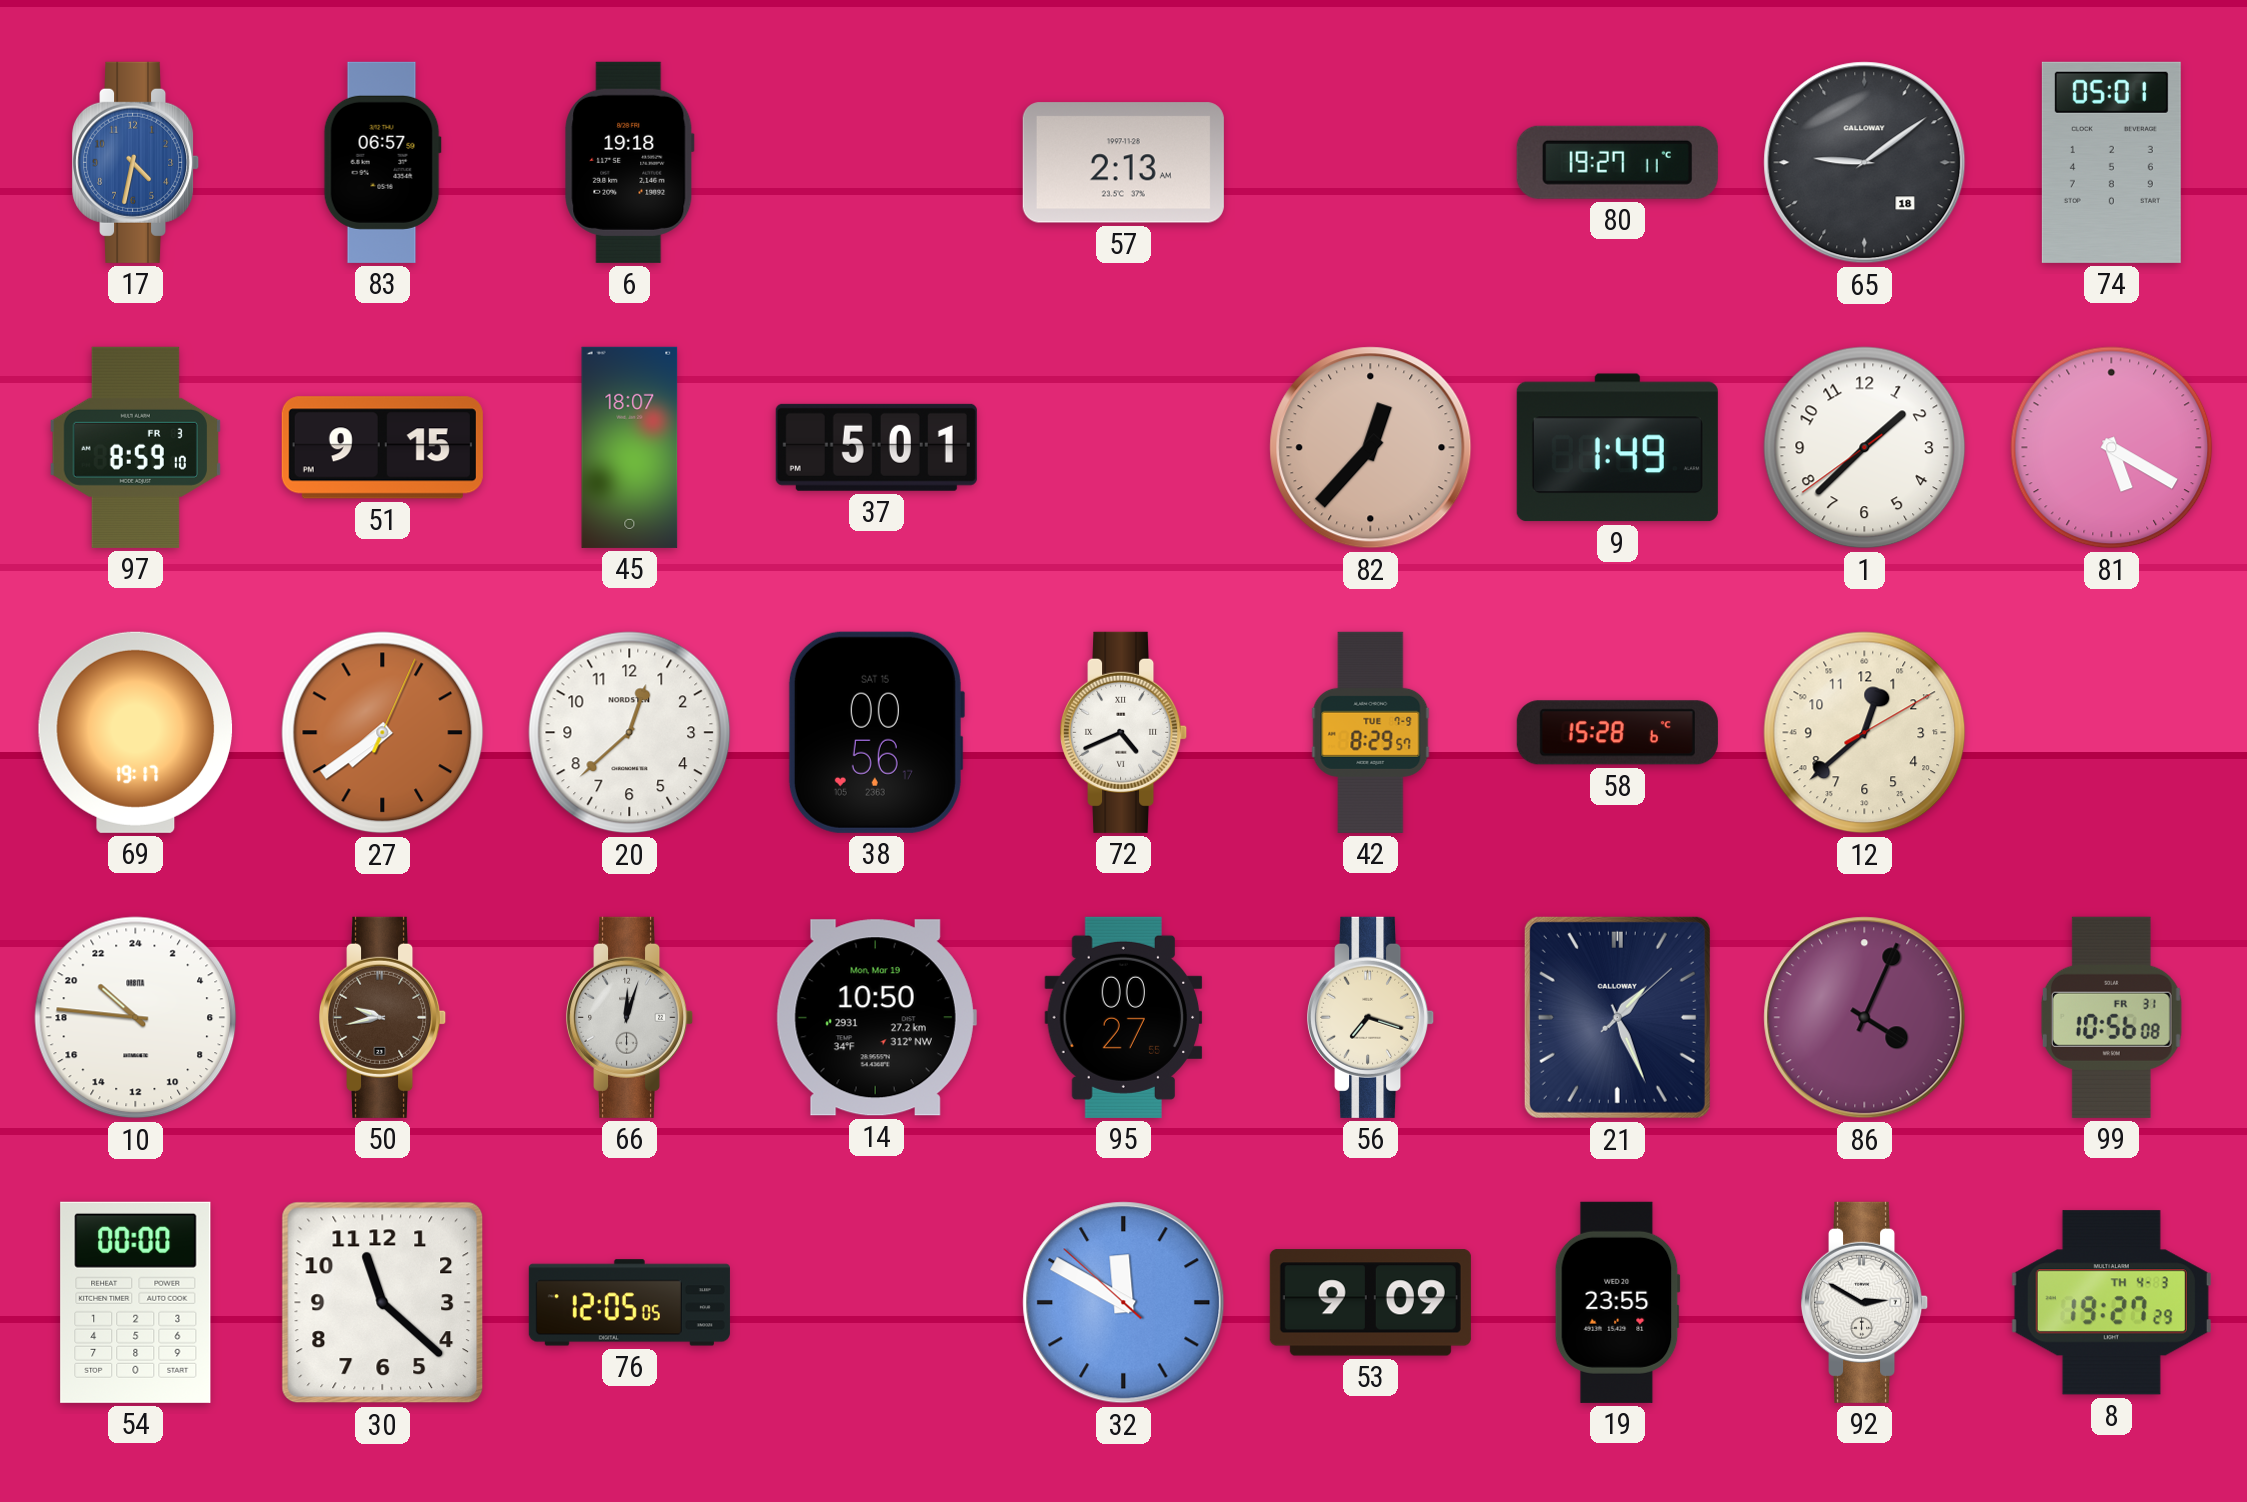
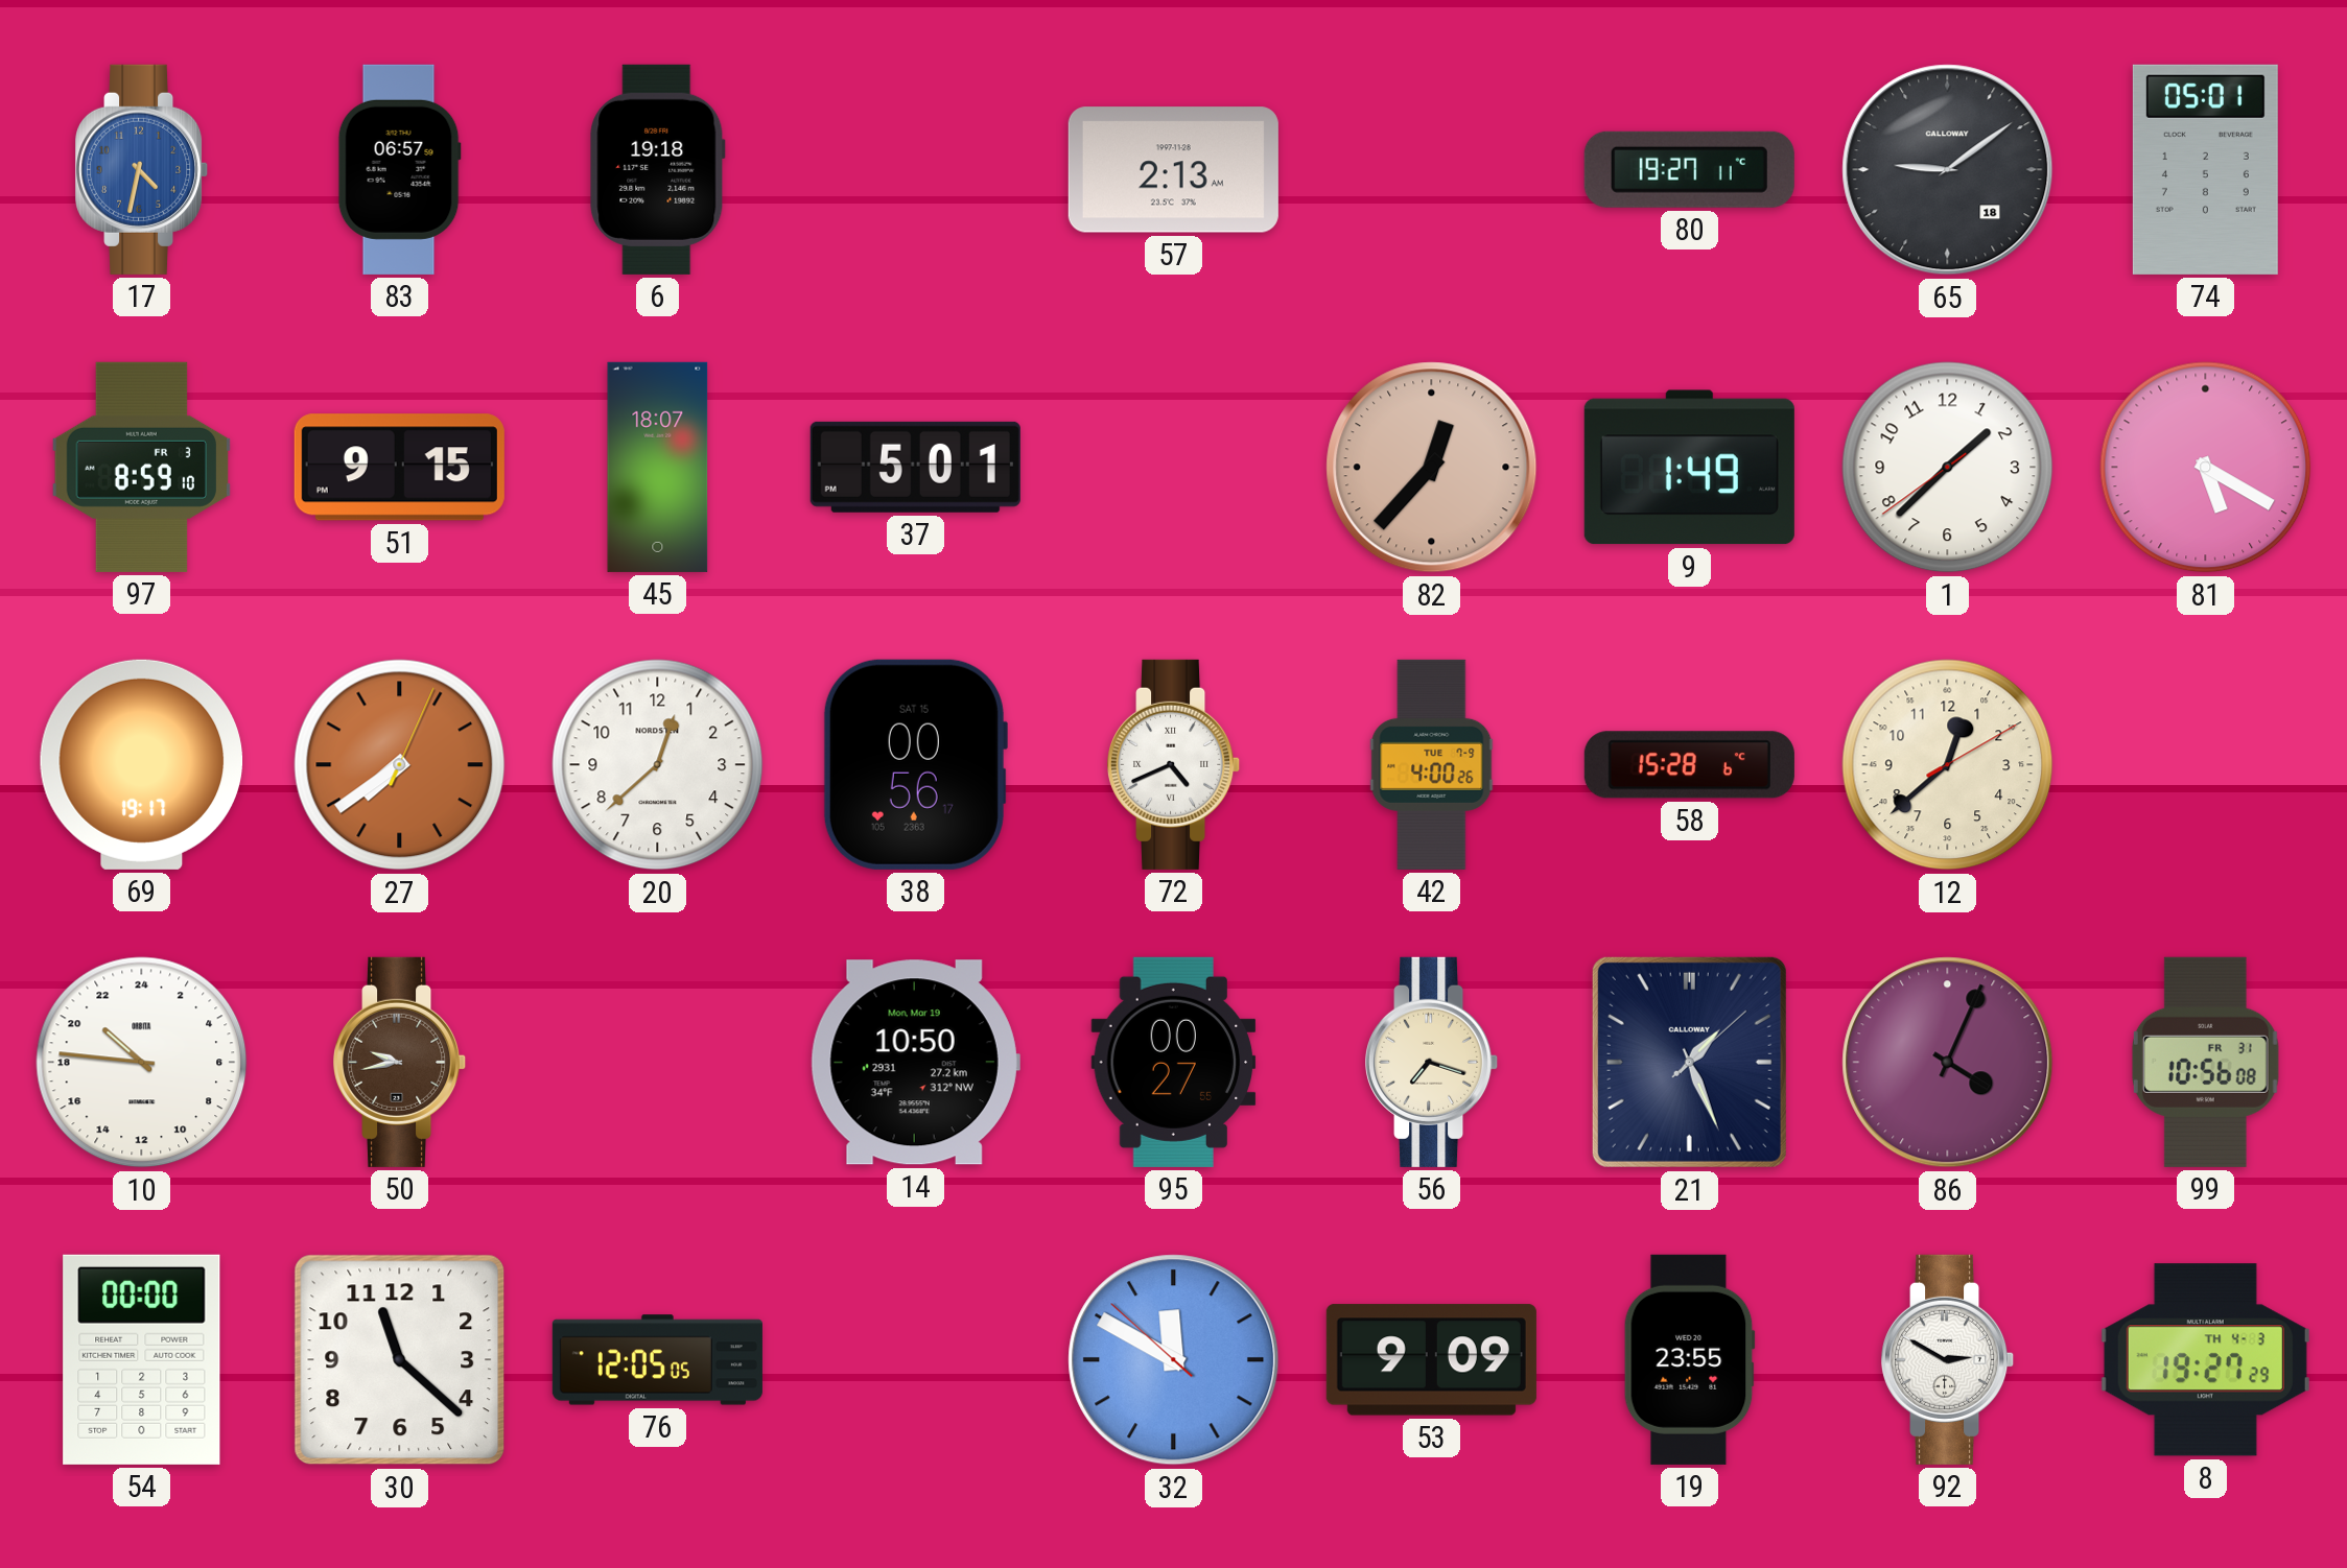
42: 8:29 -> 4:00 (1432, 764)
66: 12:03 -> none (630, 1017)
